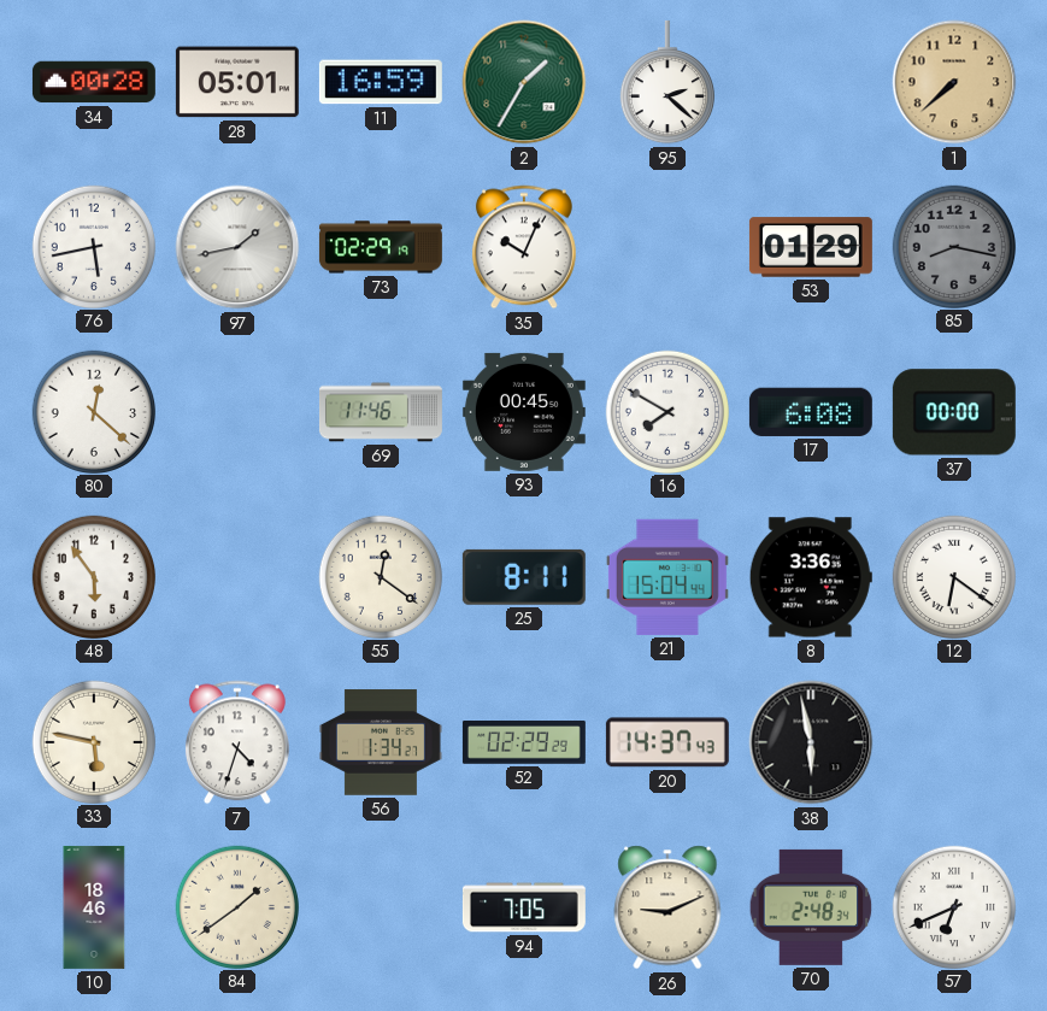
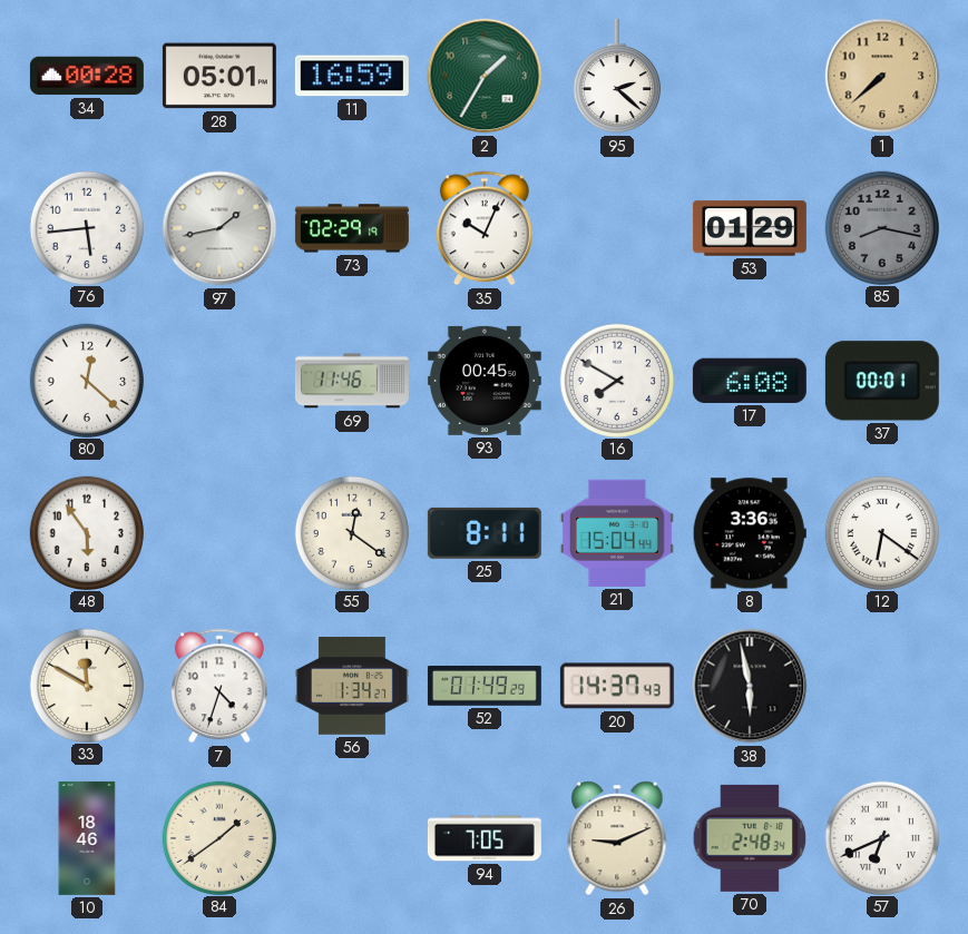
76: 5:43 -> 5:44 (86, 227)
37: 00:00 -> 00:01 (882, 381)
33: 5:47 -> 11:50 (86, 685)
52: 02:29 -> 01:49 (485, 686)
